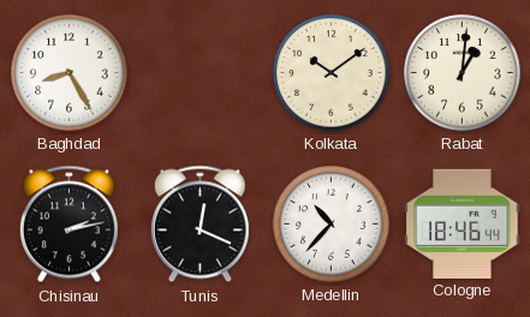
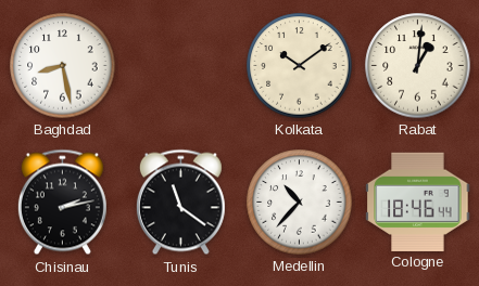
Baghdad: 8:25 -> 8:28 (63, 66)
Tunis: 12:19 -> 11:21 (180, 203)
